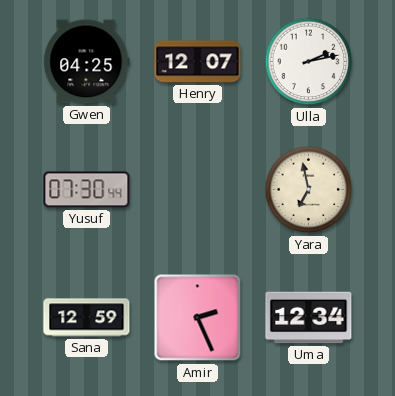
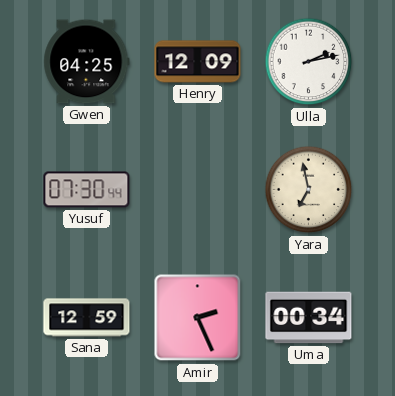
Henry: 12:07 -> 12:09 (198, 62)
Uma: 12:34 -> 00:34 (309, 318)
